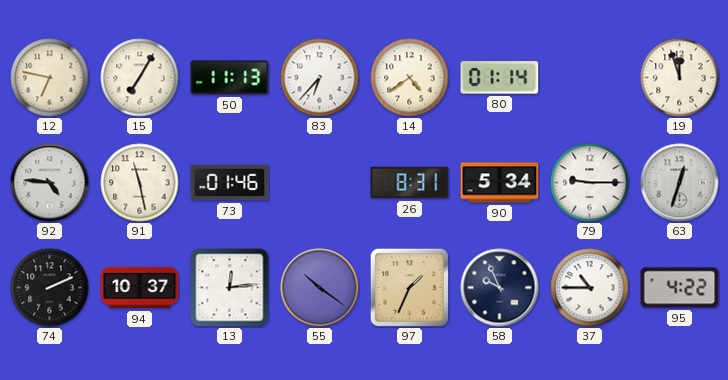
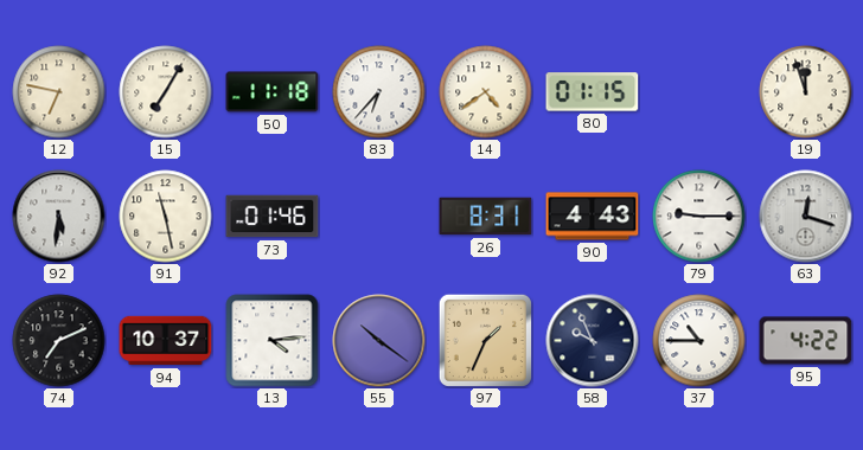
50: 11:13 -> 11:18 (273, 92)
80: 01:14 -> 01:15 (593, 92)
92: 4:46 -> 5:31 (59, 217)
90: 5:34 -> 4:43 (593, 217)
63: 12:33 -> 12:18 (806, 217)
74: 2:11 -> 7:11 (59, 341)
13: 12:14 -> 4:14 (273, 341)
